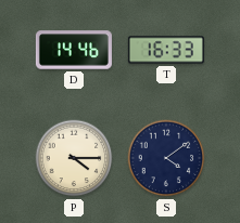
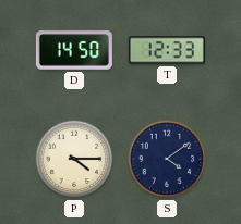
D: 14:46 -> 14:50 (74, 50)
T: 16:33 -> 12:33 (167, 50)
